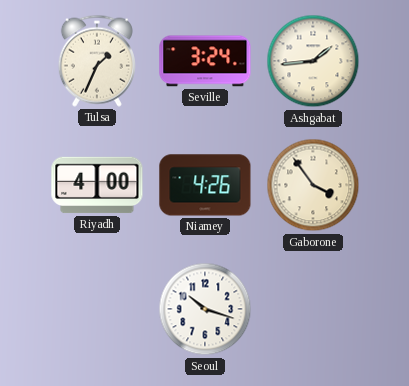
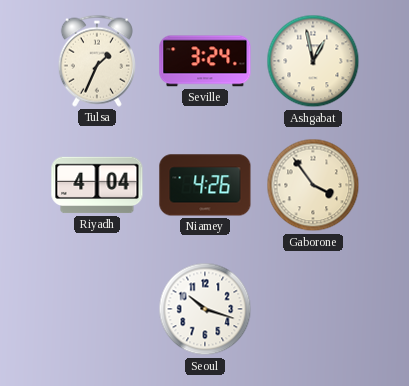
Ashgabat: 1:44 -> 12:58 (313, 61)
Riyadh: 4:00 -> 4:04 (97, 185)
